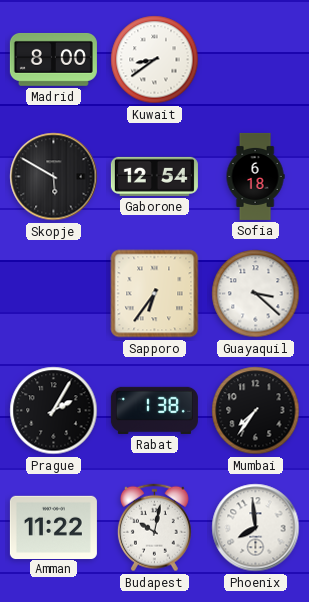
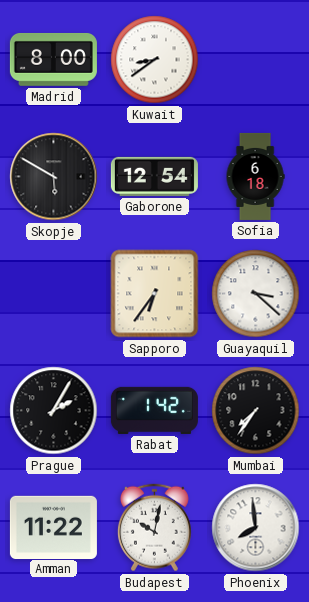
Rabat: 1:38 -> 1:42 (154, 410)
